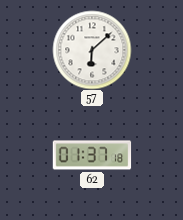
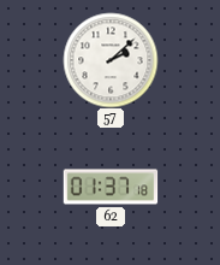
57: 6:08 -> 2:08 (111, 60)
